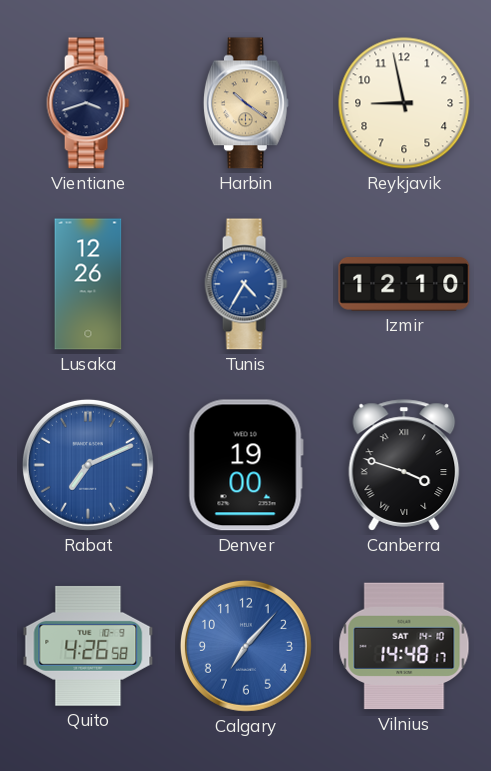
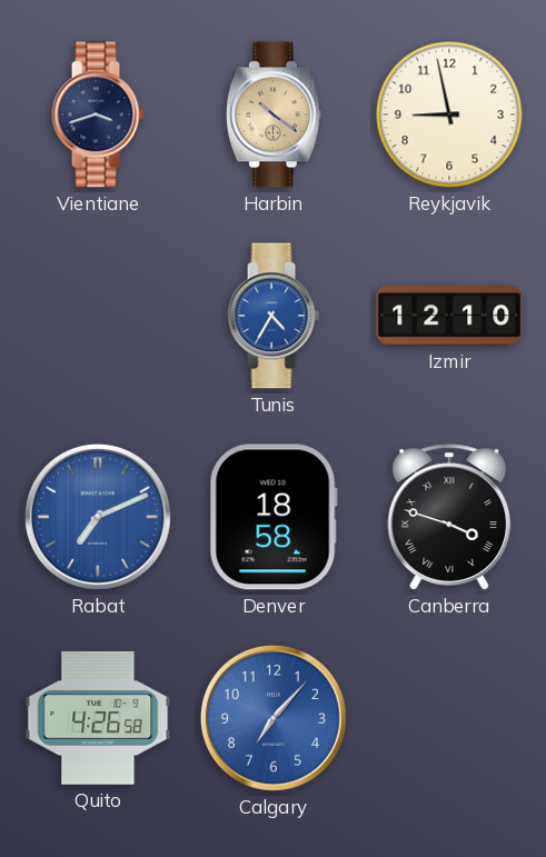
Lusaka: 12:26 -> none (88, 284)
Denver: 19:00 -> 18:58 (274, 517)
Vilnius: 14:48 -> none (404, 646)
